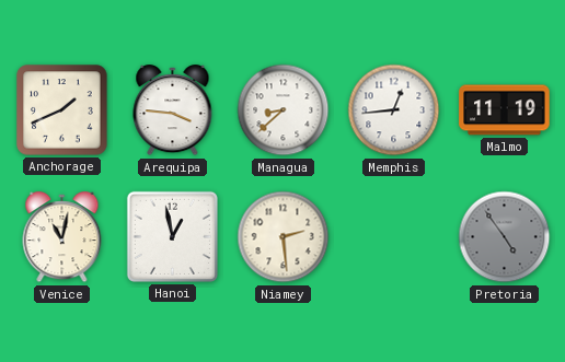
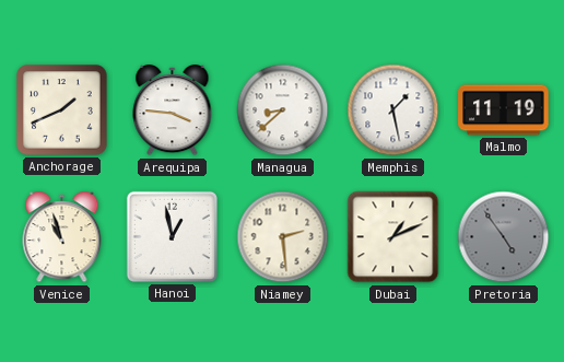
Memphis: 12:44 -> 1:28 (393, 110)
Venice: 11:02 -> 10:57 (62, 237)
Dubai: none -> 1:11 (393, 237)
